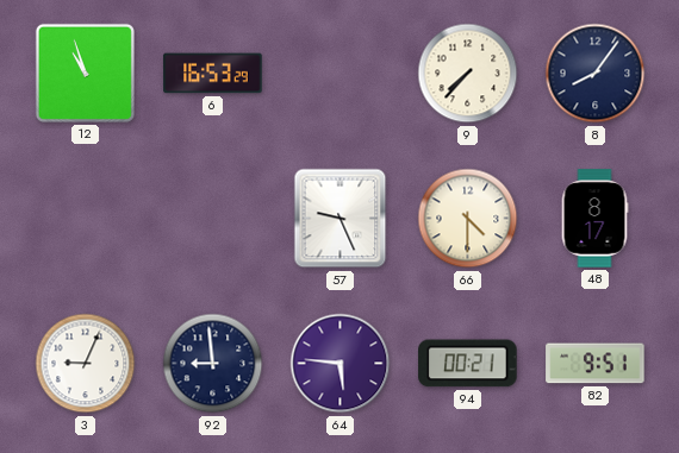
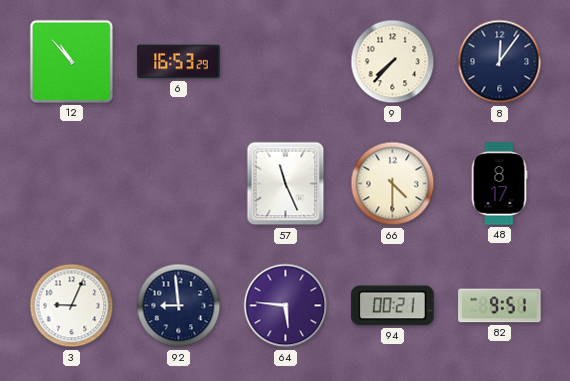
12: 10:57 -> 10:53 (71, 61)
8: 8:06 -> 12:06 (500, 62)
57: 9:26 -> 11:26 (286, 184)
